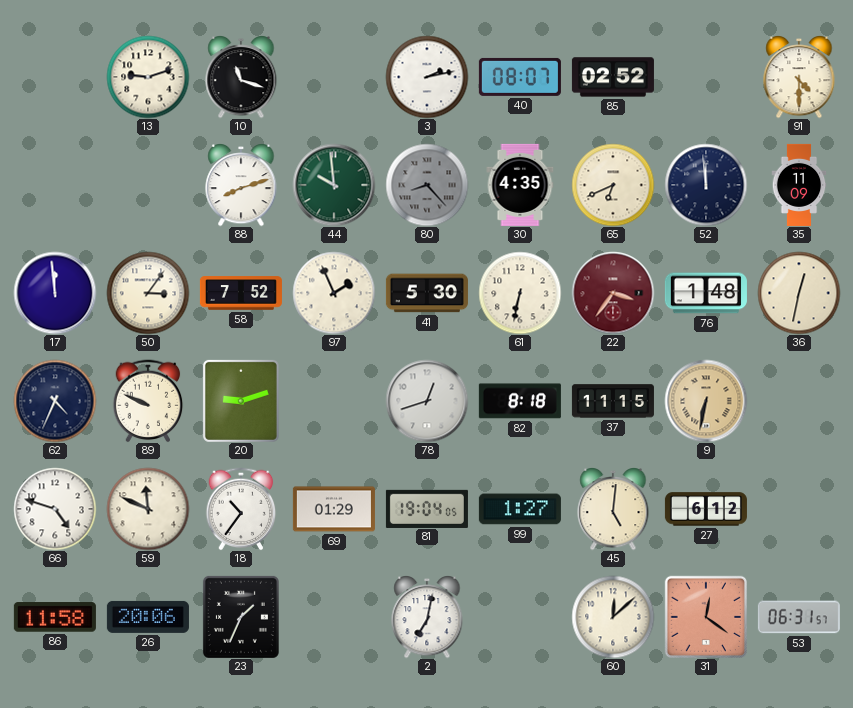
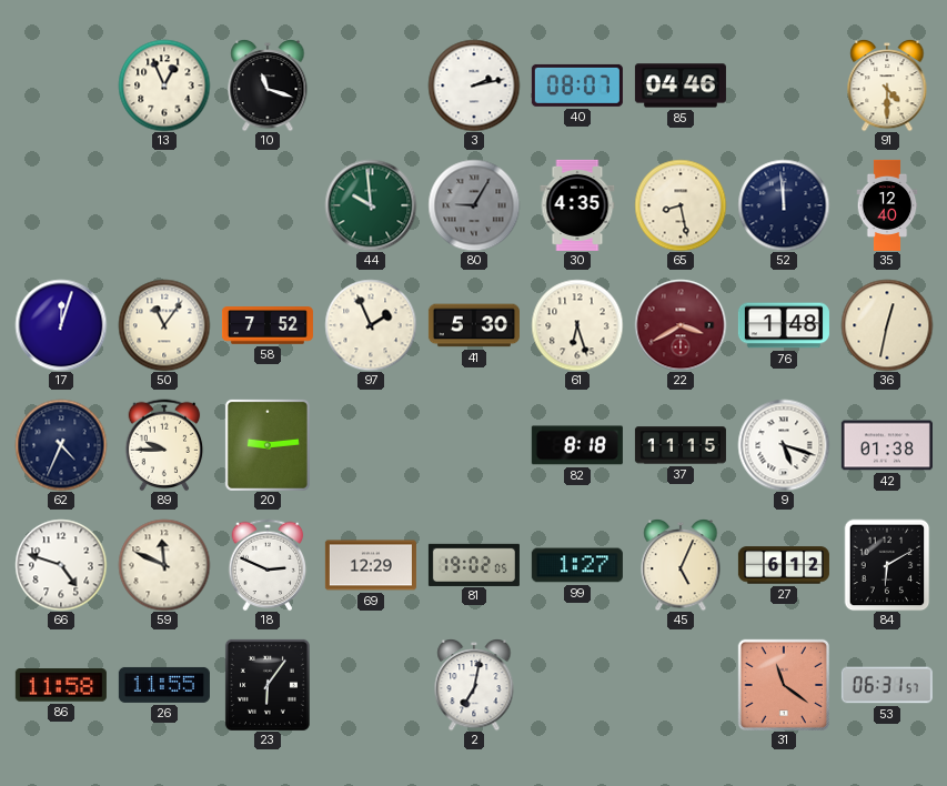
13: 9:12 -> 12:56 (164, 85)
85: 02:52 -> 04:46 (681, 85)
88: 8:12 -> none (241, 185)
80: 8:23 -> 9:05 (474, 205)
65: 6:41 -> 8:28 (681, 205)
35: 11:09 -> 12:40 (887, 205)
17: 11:59 -> 12:03 (61, 325)
50: 3:06 -> 11:06 (164, 325)
61: 6:32 -> 6:27 (577, 325)
22: 3:36 -> 3:40 (681, 325)
89: 9:49 -> 9:45 (164, 445)
20: 9:12 -> 9:14 (268, 445)
78: 12:42 -> none (427, 401)
9: 6:32 -> 5:18 (784, 445)
9 dial: champagne -> white (784, 445)
42: none -> 01:38 (887, 445)
18: 10:36 -> 2:49 (268, 565)
69: 01:29 -> 12:29 (371, 565)
81: 19:04 -> 19:02 (474, 564)
45: 5:01 -> 5:04 (681, 565)
84: none -> 6:10 (887, 565)
26: 20:06 -> 11:55 (164, 685)
23: 1:34 -> 6:06 (268, 685)
60: 12:08 -> none (613, 617)
31: 12:21 -> 11:21 (783, 684)
